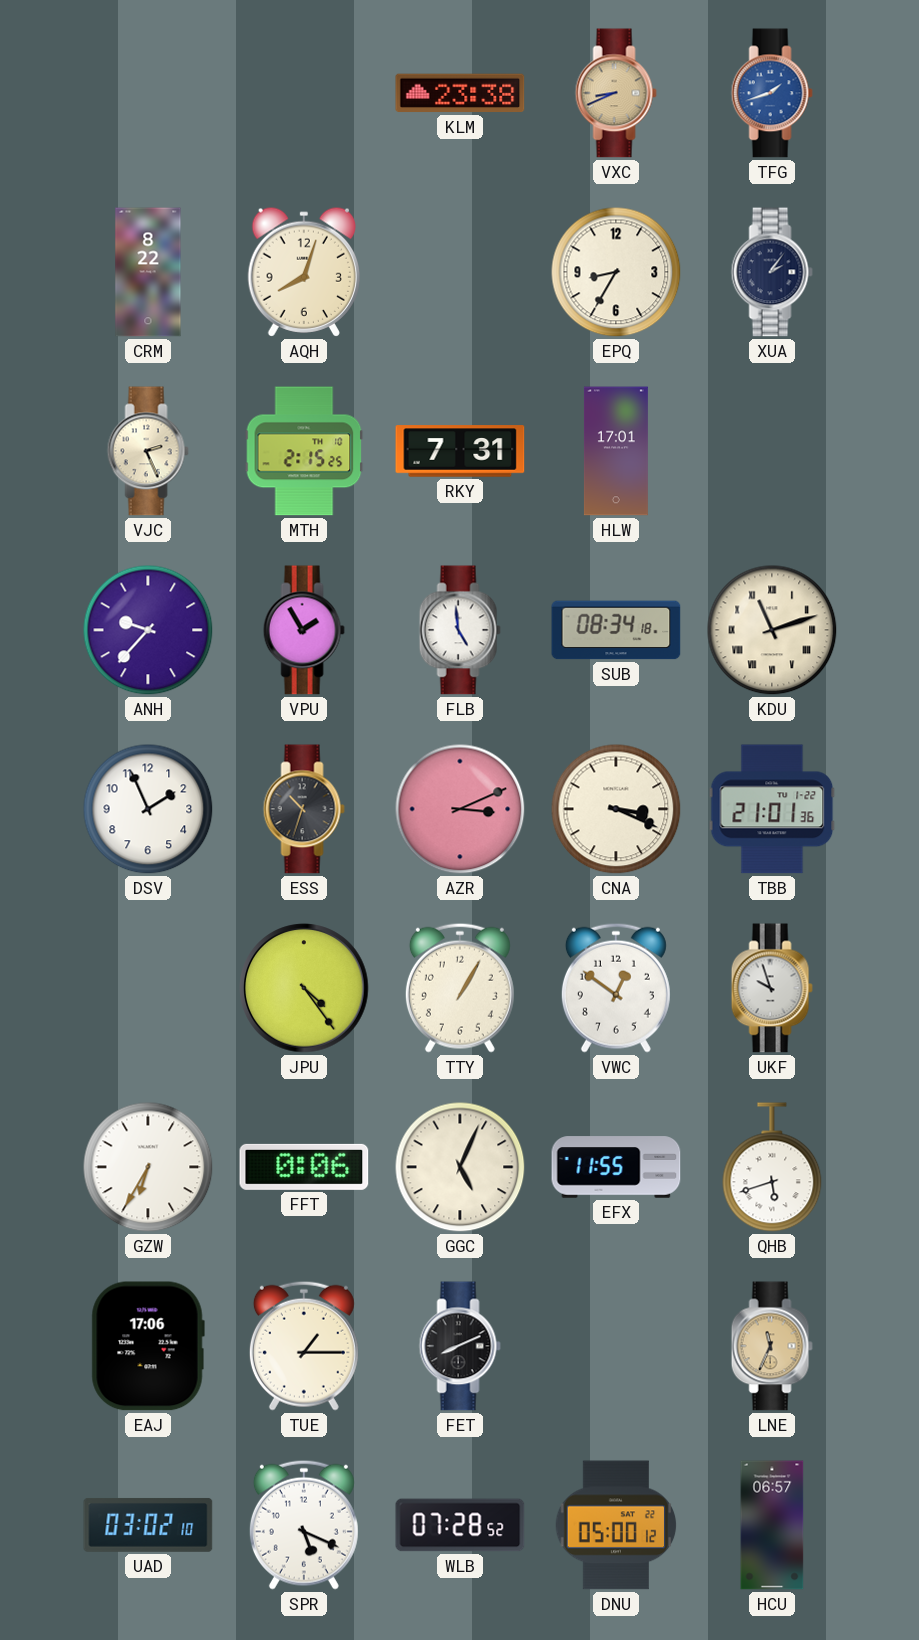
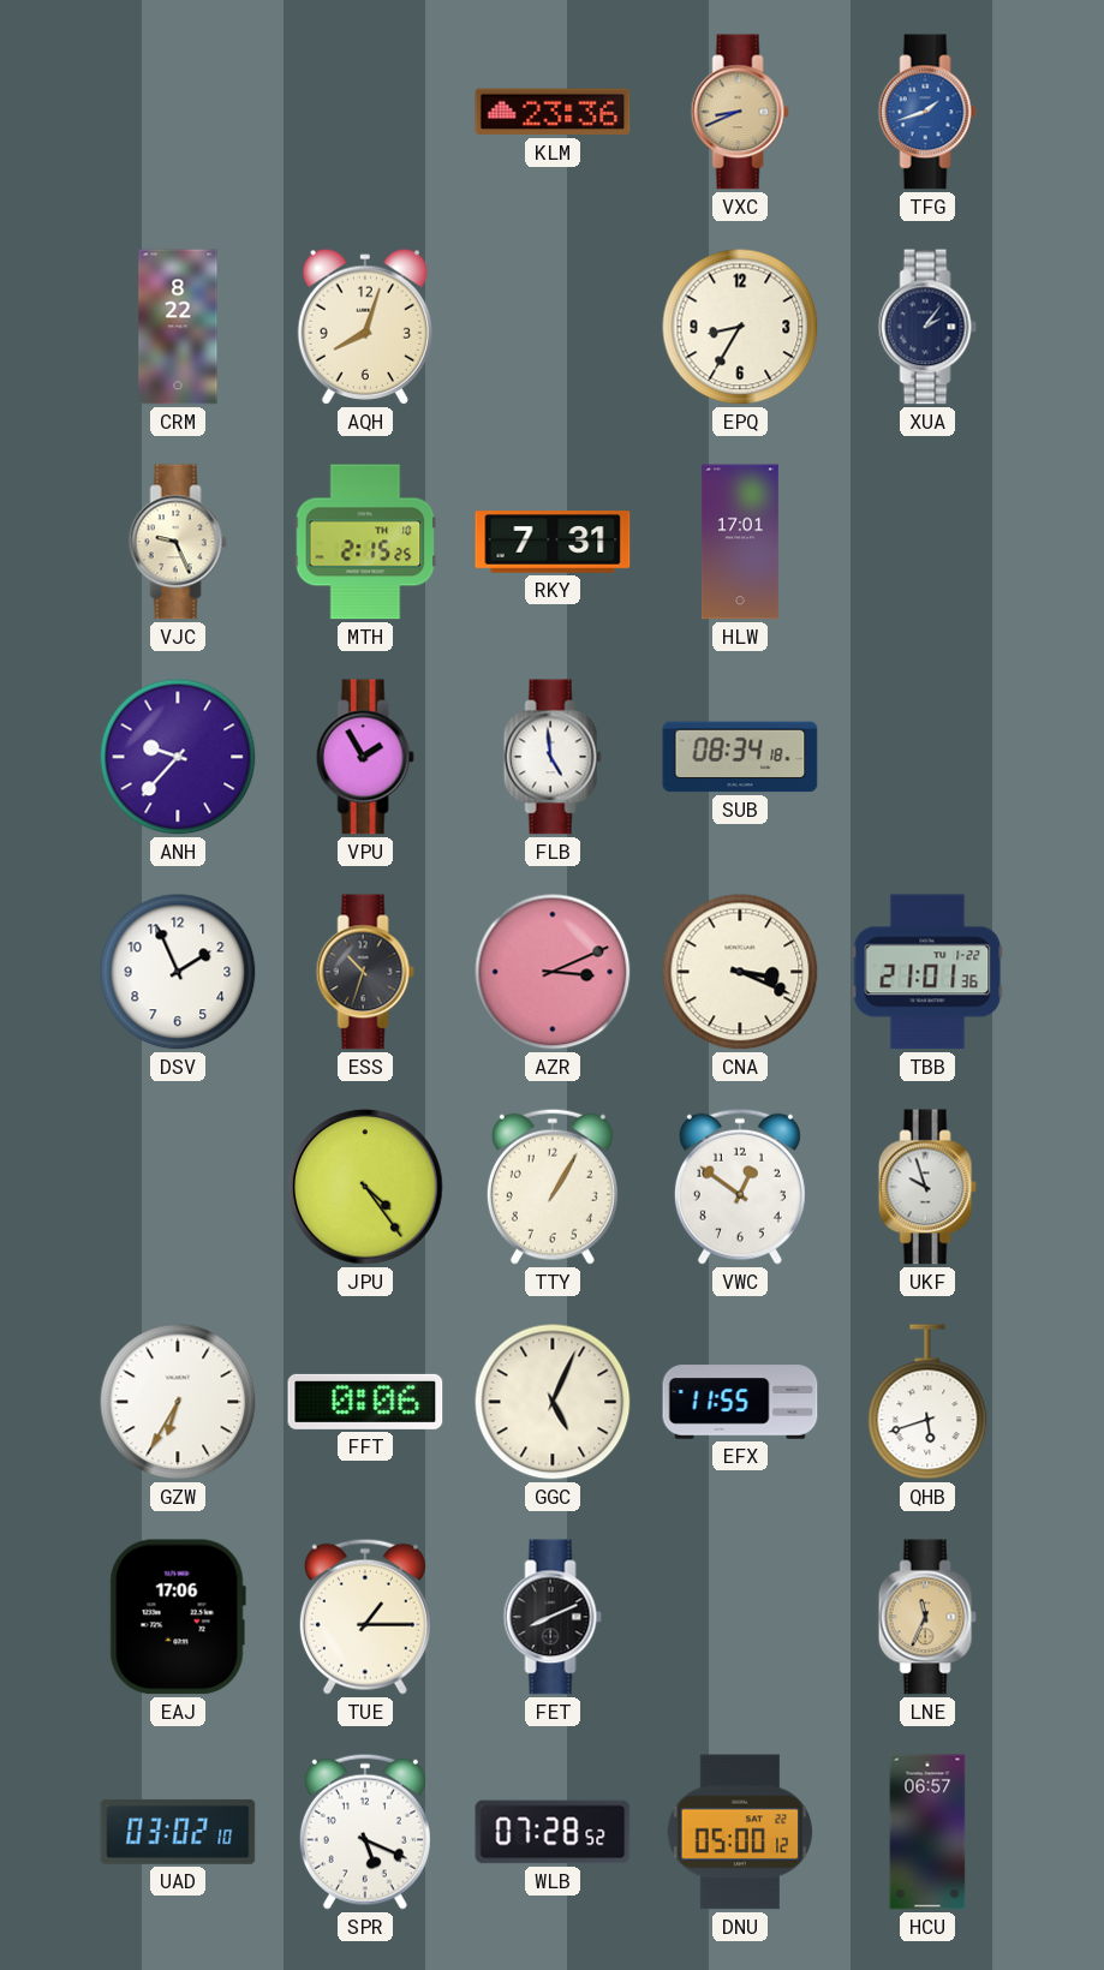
KLM: 23:38 -> 23:36 (553, 112)
VJC: 2:26 -> 9:26 (178, 542)
KDU: 11:12 -> none (772, 630)
